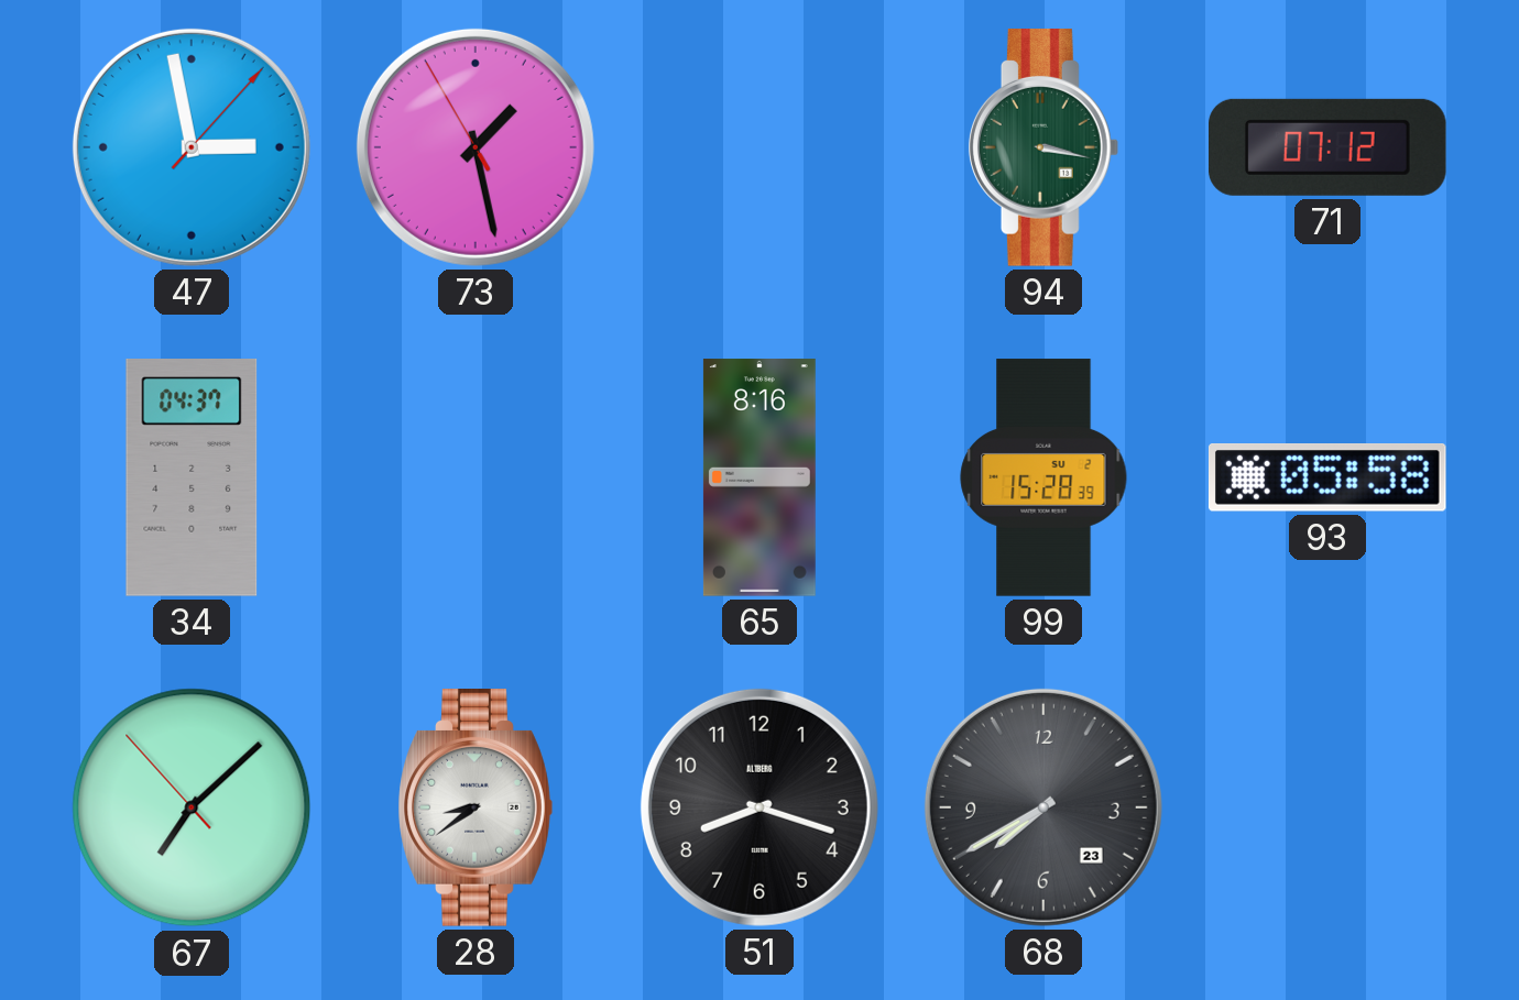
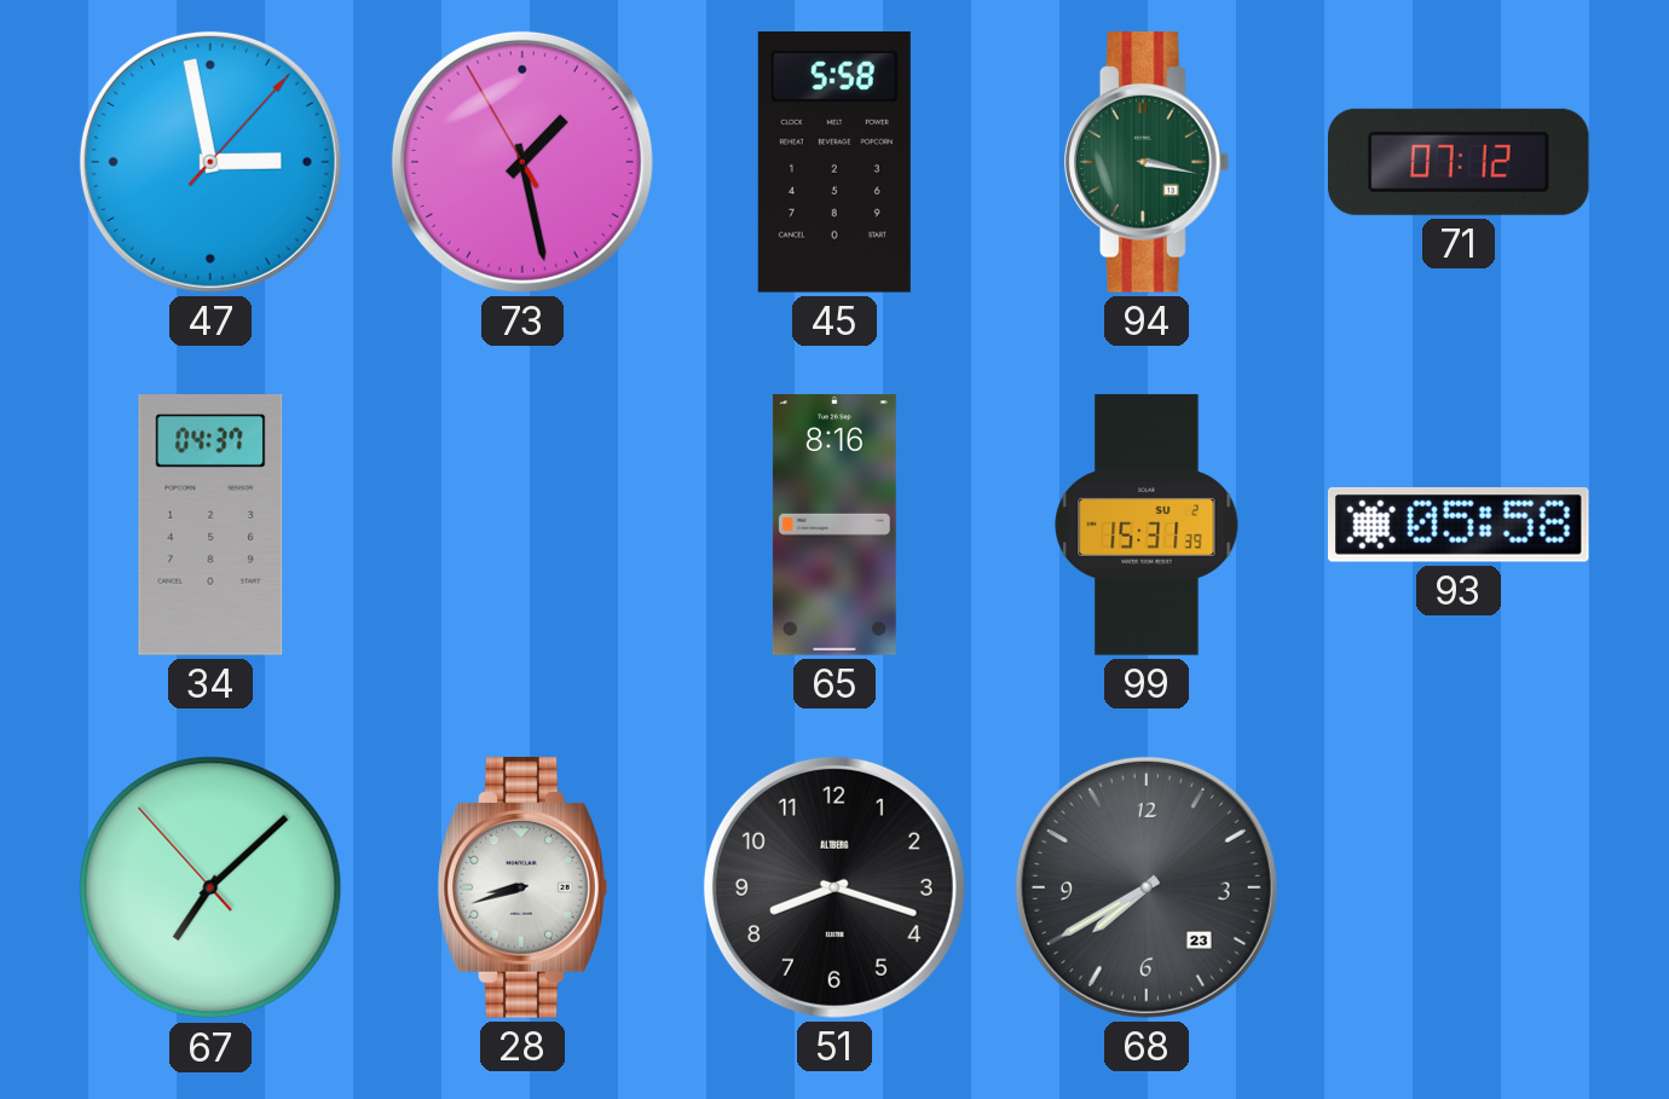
45: none -> 5:58 (835, 163)
99: 15:28 -> 15:31 (1147, 525)
28: 8:39 -> 8:42 (522, 889)
